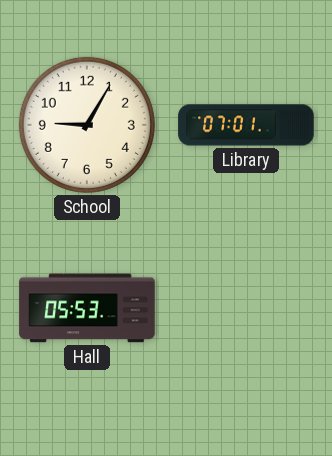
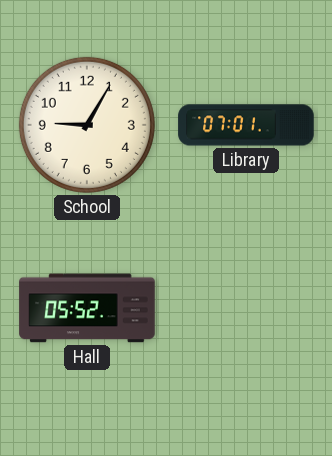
Hall: 05:53 -> 05:52 (87, 308)
